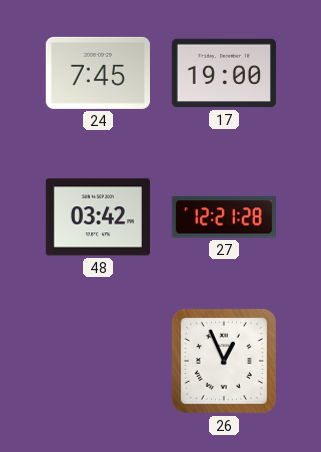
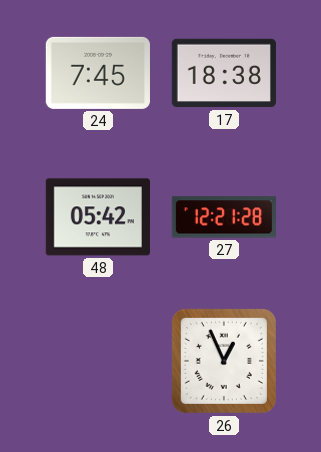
17: 19:00 -> 18:38 (224, 73)
48: 03:42 -> 05:42 (98, 217)
